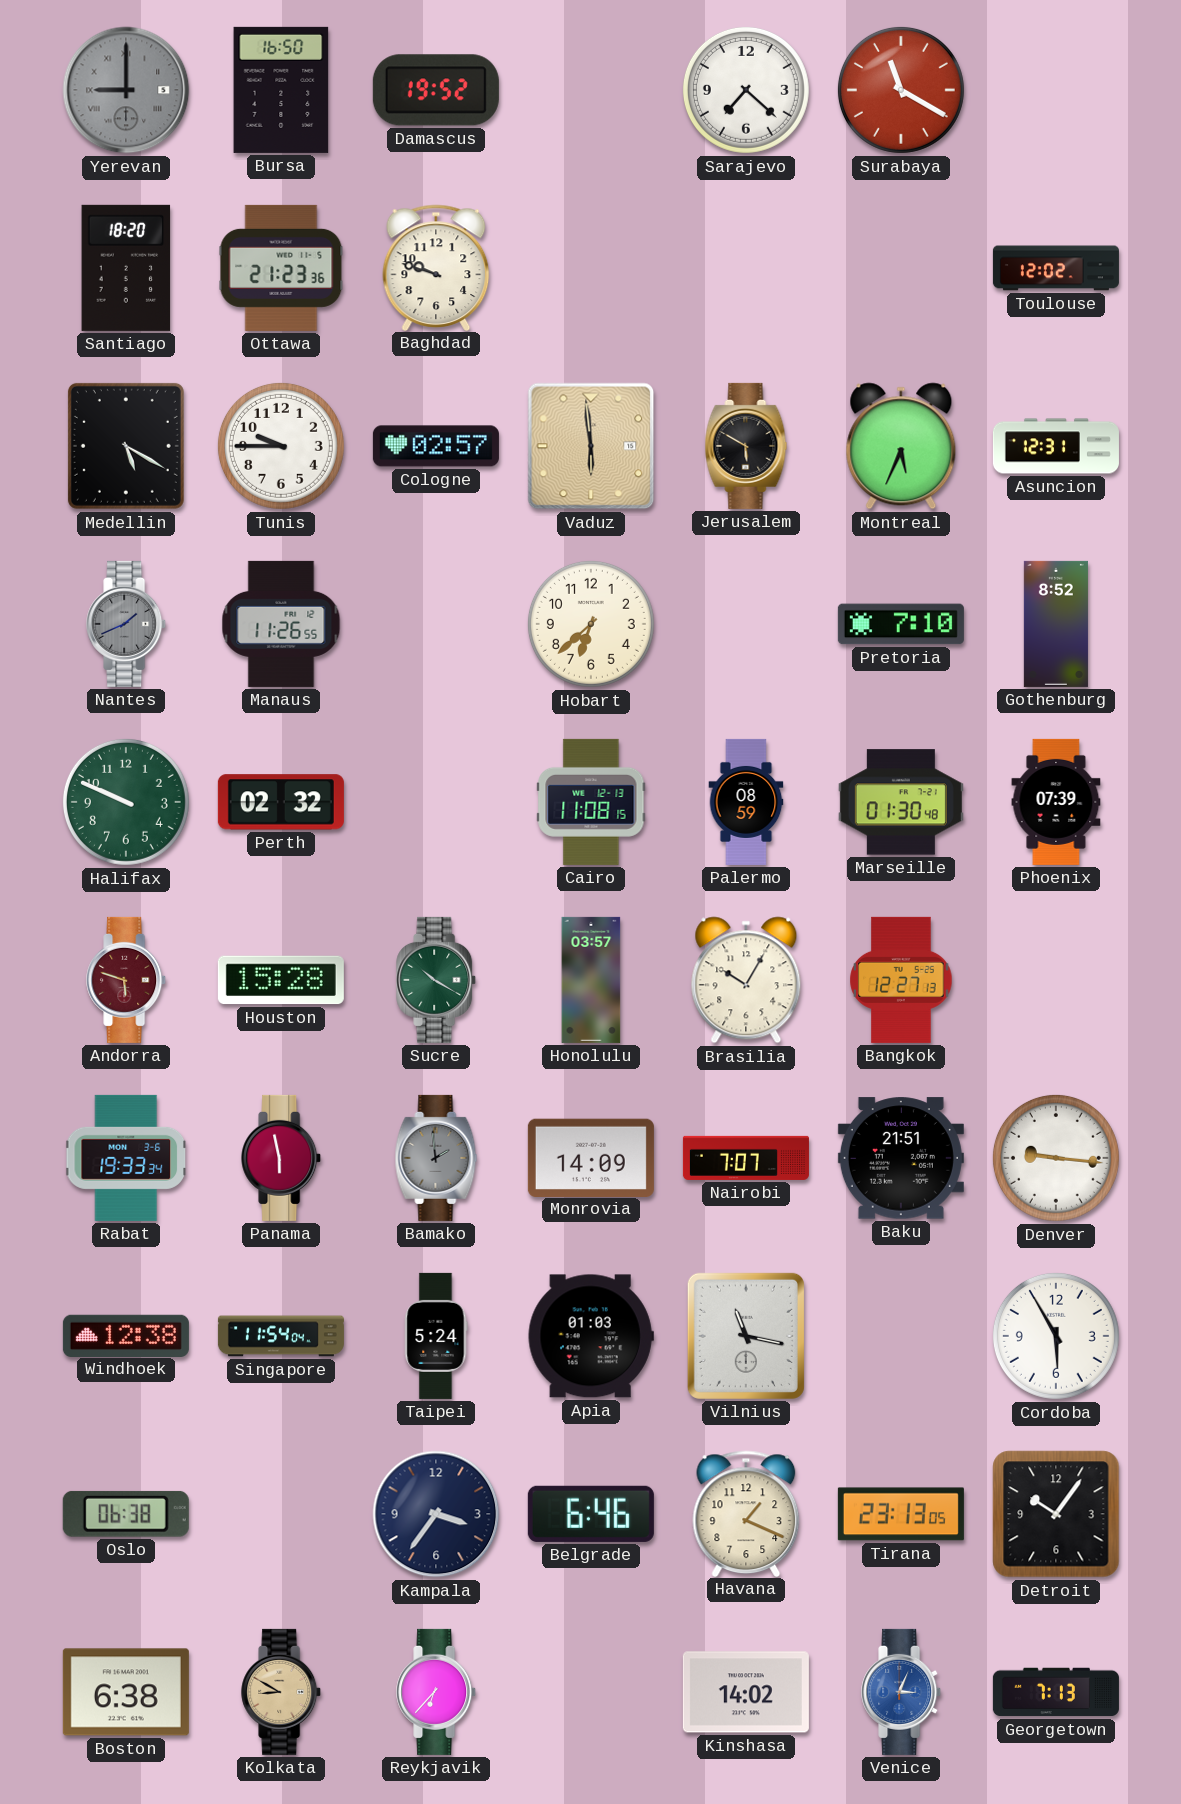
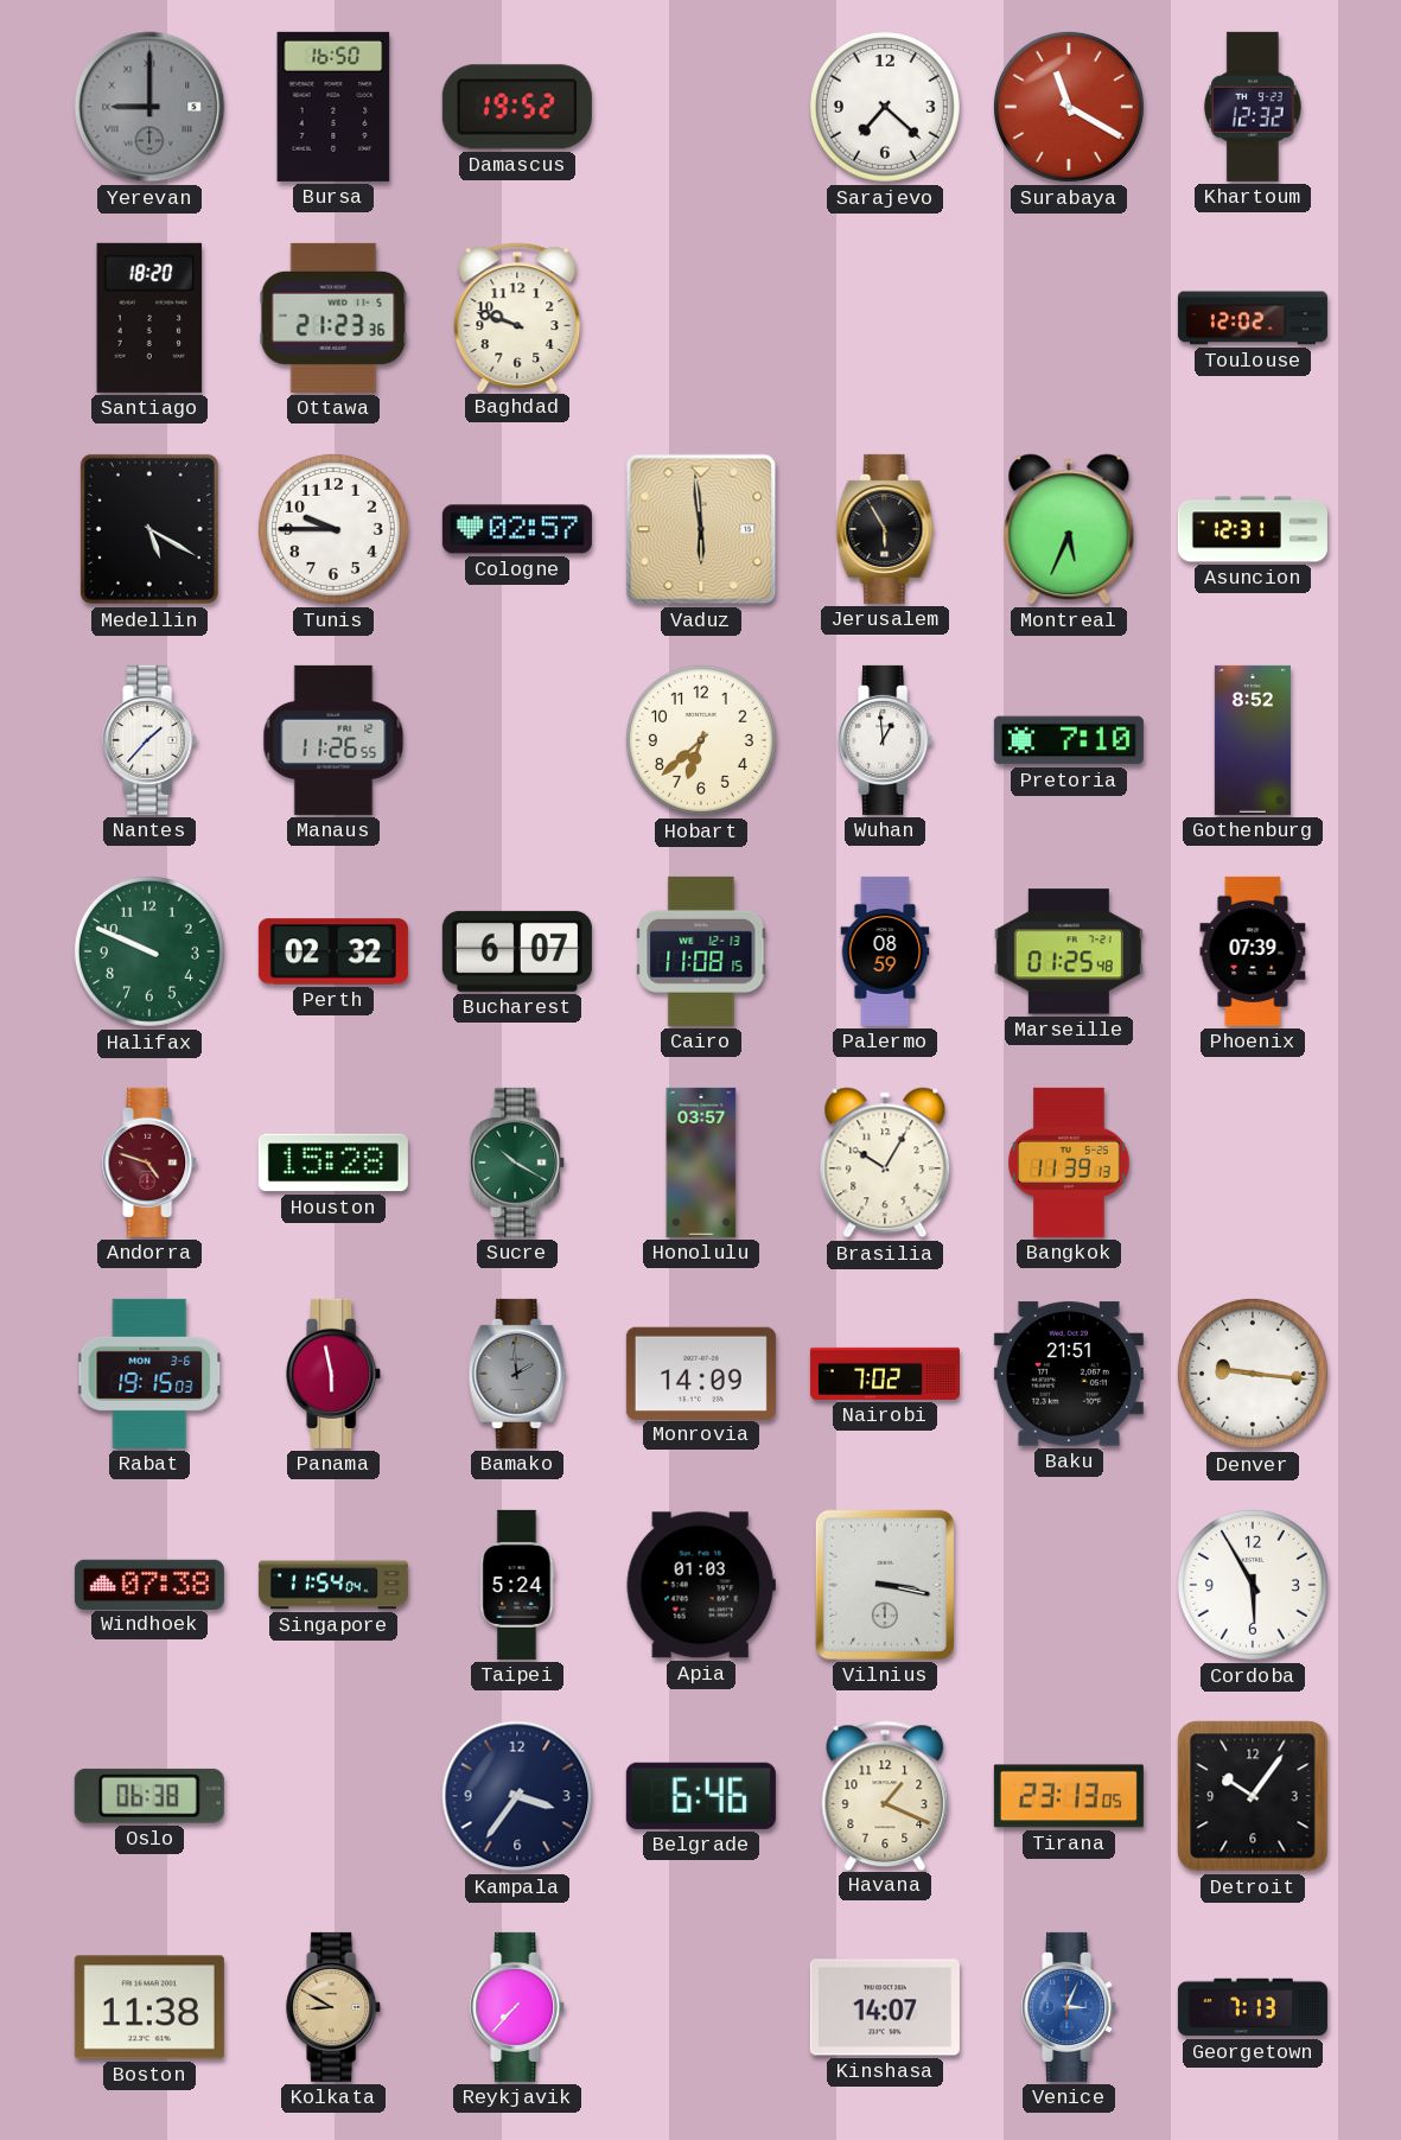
Khartoum: none -> 12:32 (1253, 107)
Jerusalem: 5:50 -> 5:55 (885, 529)
Nantes: 1:41 -> 1:37 (151, 740)
Nantes dial: grey -> white (151, 740)
Wuhan: none -> 12:59 (886, 740)
Bucharest: none -> 6:07 (517, 951)
Marseille: 01:30 -> 01:25 (1069, 951)
Andorra: 5:48 -> 4:48 (151, 1163)
Bangkok: 12:27 -> 11:39 (1069, 1163)
Rabat: 19:33 -> 19:15 (151, 1374)
Nairobi: 7:07 -> 7:02 (885, 1374)
Windhoek: 12:38 -> 07:38 (149, 1584)
Vilnius: 11:17 -> 3:17 (885, 1585)
Boston: 6:38 -> 11:38 (149, 2007)
Reykjavik: 6:37 -> 7:37 (518, 2007)
Kinshasa: 14:02 -> 14:07 (885, 2007)
